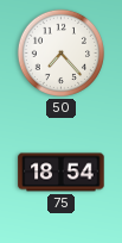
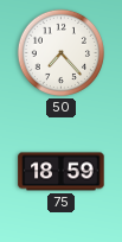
75: 18:54 -> 18:59 (62, 172)
